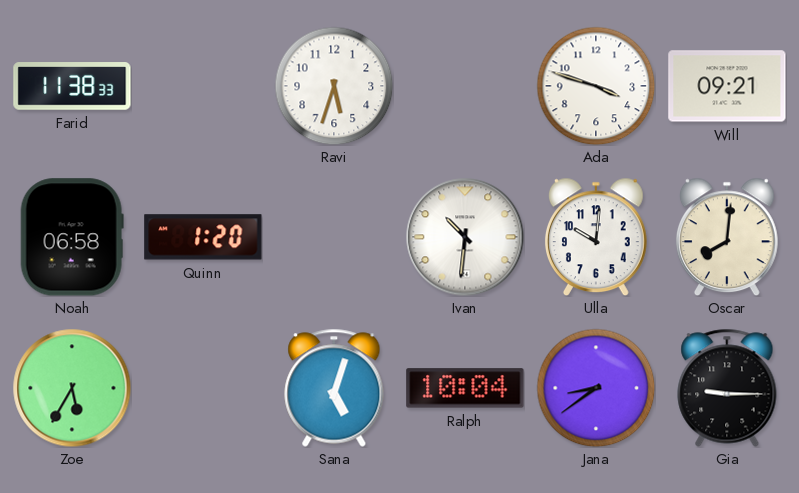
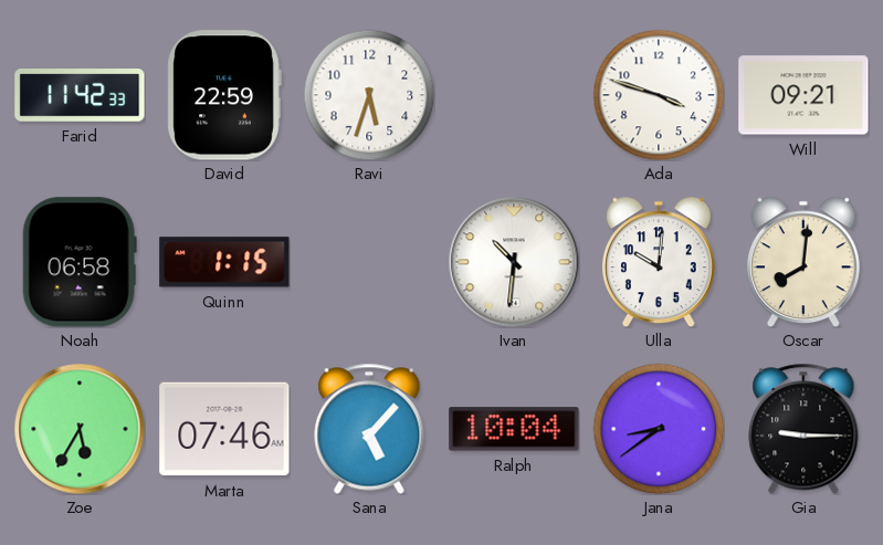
Farid: 11:38 -> 11:42 (80, 95)
David: none -> 22:59 (224, 95)
Quinn: 1:20 -> 1:15 (224, 262)
Marta: none -> 07:46 (224, 429)
Sana: 5:03 -> 5:07 (369, 429)
